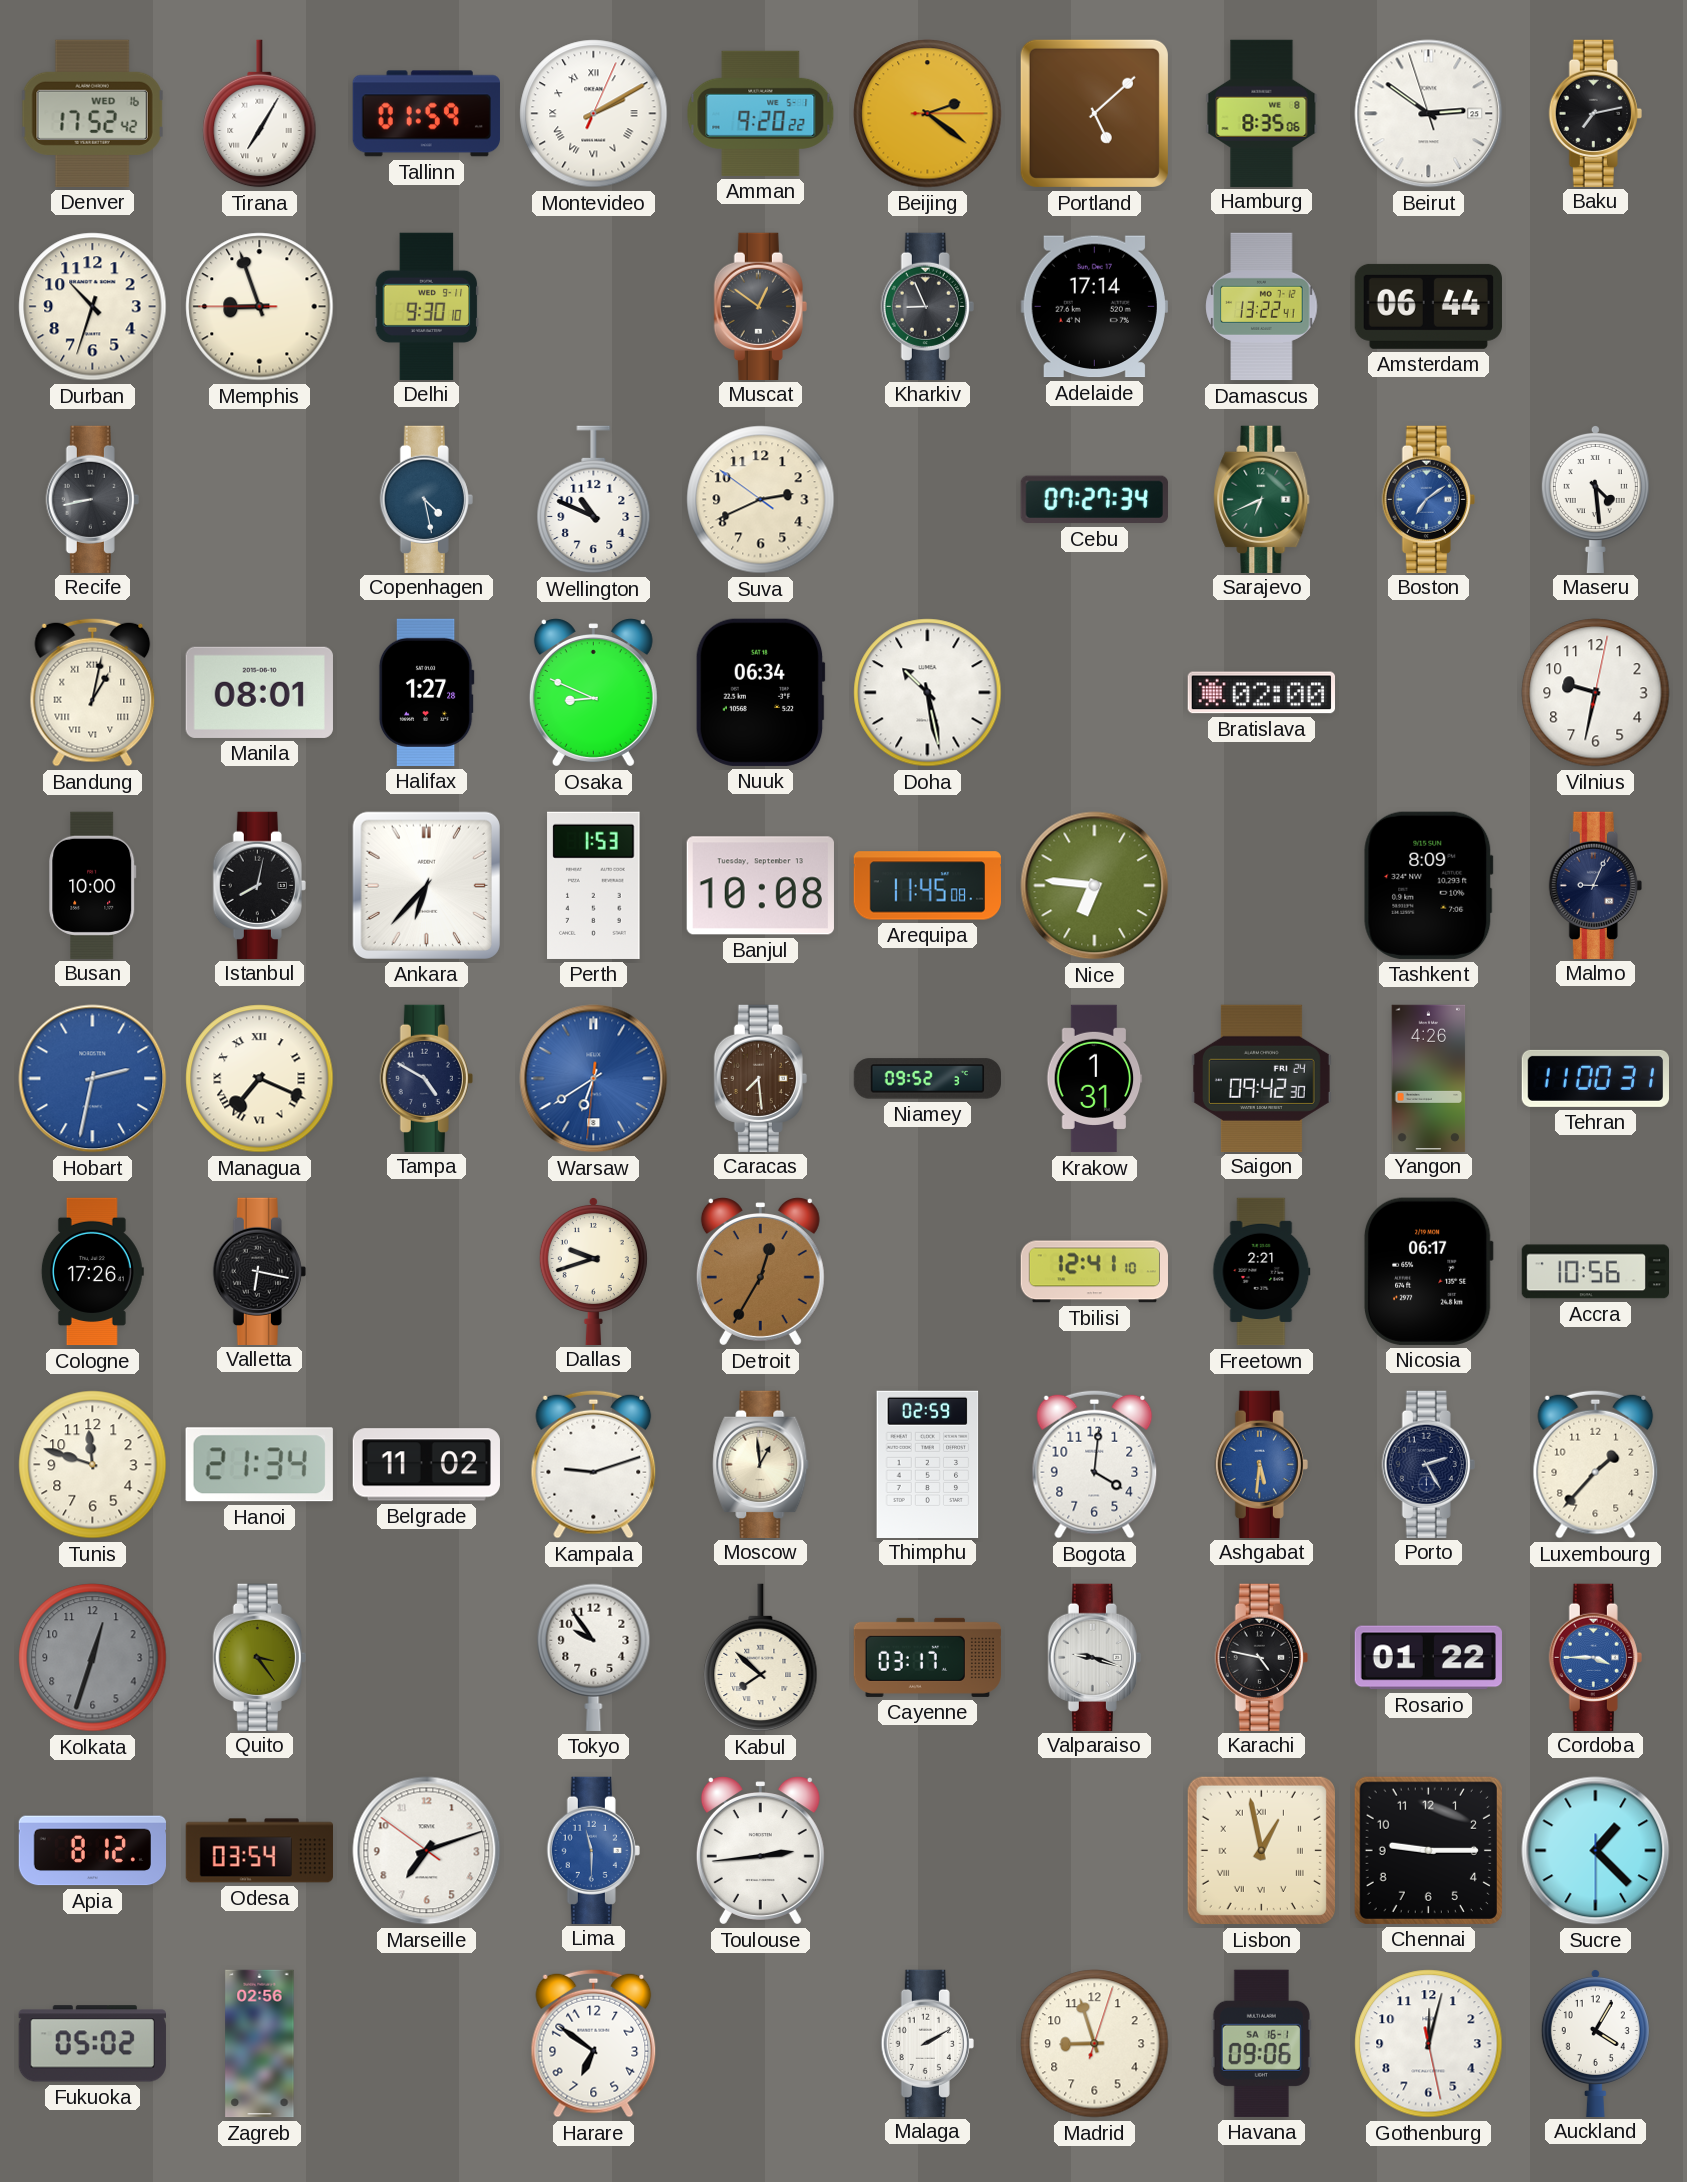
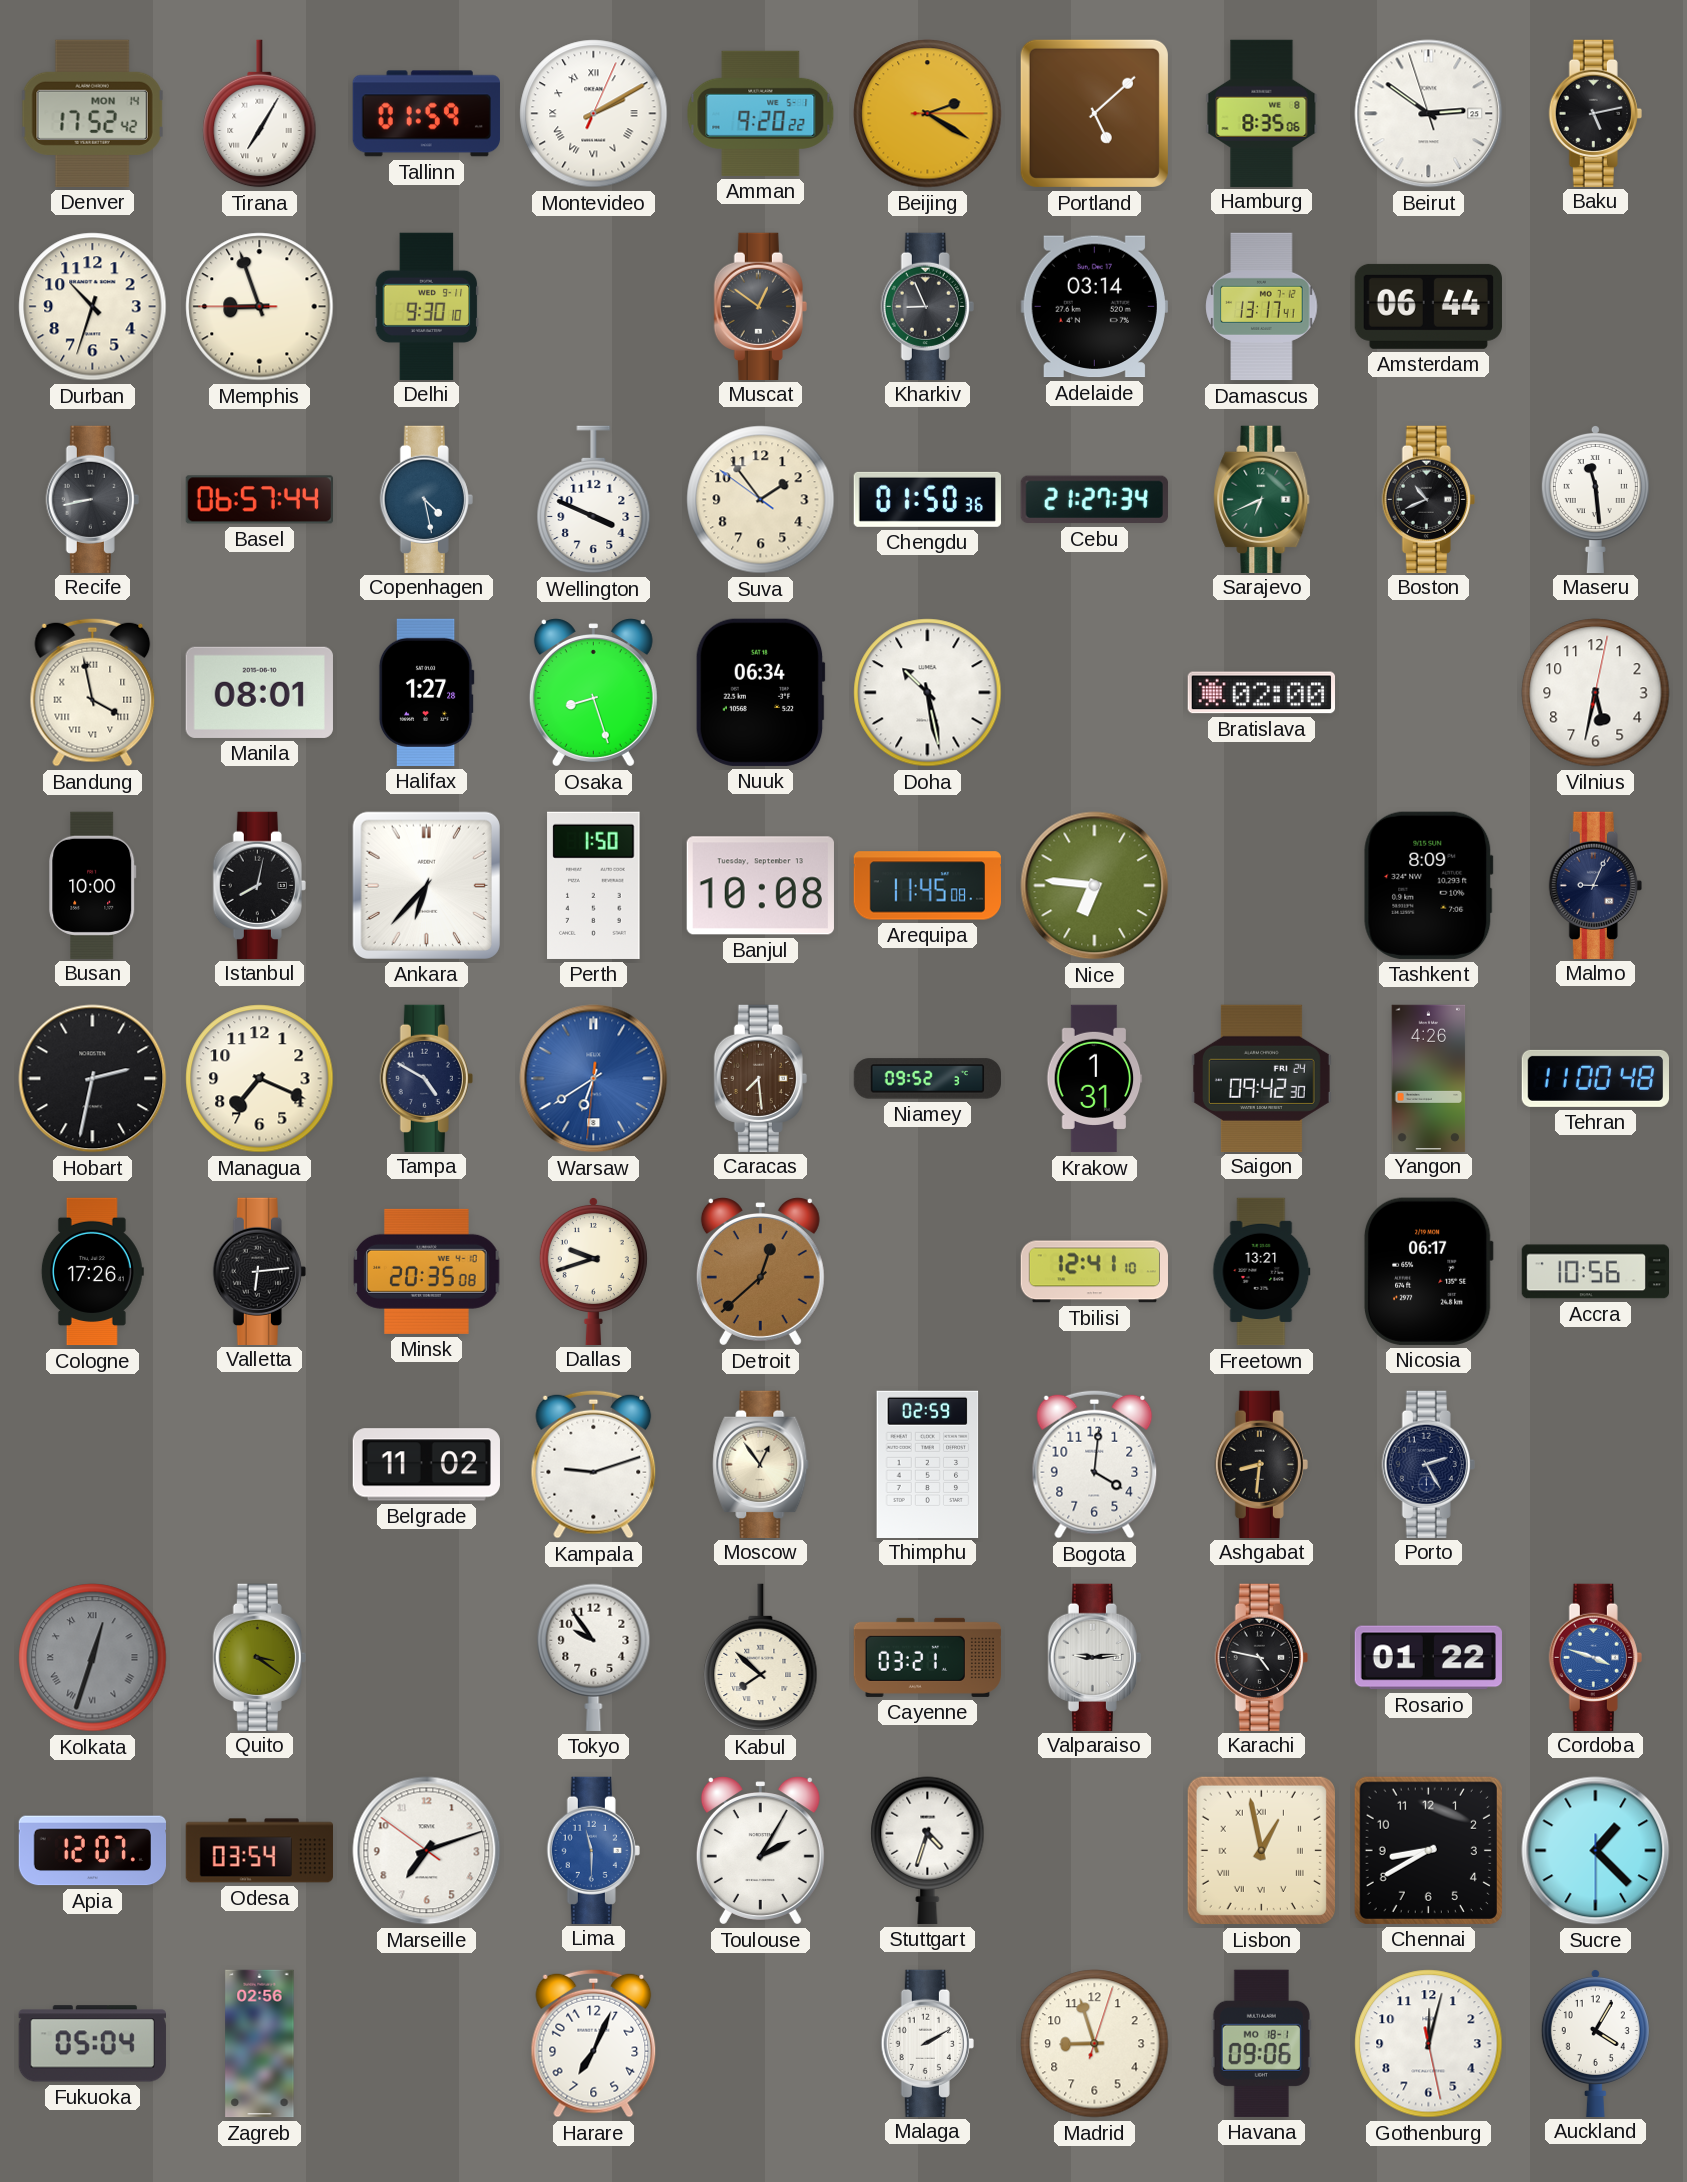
Denver date: WED 16 -> MON 14 (92, 113)
Beijing: 2:21 -> 2:20 (928, 114)
Baku: 7:13 -> 5:13 (1595, 113)
Adelaide: 17:14 -> 03:14 (1094, 307)
Damascus: 13:22 -> 13:17 (1262, 307)
Basel: none -> 06:57 (259, 500)
Wellington: 10:49 -> 3:49 (594, 500)
Suva: 2:40 -> 1:53 (761, 500)
Chengdu: none -> 01:50 (927, 499)
Cebu: 07:27 -> 21:27 (1094, 500)
Boston: 7:09 -> 10:41 (1428, 499)
Boston dial: blue -> black (1428, 499)
Maseru: 4:29 -> 11:29 (1595, 498)
Bandung: 1:02 -> 3:58 (93, 692)
Osaka: 8:49 -> 8:27 (593, 693)
Vilnius: 9:32 -> 5:32 (1596, 693)
Perth: 1:53 -> 1:50 (594, 885)
Hobart dial: blue -> black (93, 1079)
Managua numerals: Roman -> Arabic (260, 1079)
Tehran: 11:00:31 -> 11:00:48 (1595, 1078)
Valletta: 6:17 -> 6:14 (259, 1271)
Minsk: none -> 20:35 (427, 1271)
Detroit: 12:35 -> 12:38 (760, 1272)
Freetown: 2:21 -> 13:21 (1262, 1272)
Tunis: 11:48 -> none (93, 1465)
Hanoi: 21:34 -> none (259, 1465)
Moscow: 12:59 -> 12:54 (761, 1464)
Ashgabat: 5:31 -> 8:31 (1261, 1464)
Ashgabat dial: blue -> black (1261, 1464)
Luxembourg: 1:37 -> none (1596, 1464)
Kolkata numerals: Arabic -> Roman (93, 1658)
Quito: 3:24 -> 3:21 (259, 1657)
Cayenne: 03:17 -> 03:21 (927, 1657)
Valparaiso: 9:18 -> 9:14 (1094, 1657)
Cordoba: 3:45 -> 3:48 (1595, 1657)
Apia: 8:12 -> 12:07 (92, 1851)
Toulouse: 2:44 -> 2:05 (760, 1851)
Stuttgart: none -> 4:33 (928, 1850)
Chennai: 9:15 -> 8:40 (1428, 1850)
Fukuoka: 05:02 -> 05:04 (92, 2044)
Harare: 6:51 -> 7:04 (594, 2043)
Havana date: SA 16-1 -> MO 18-1 (1261, 2043)
